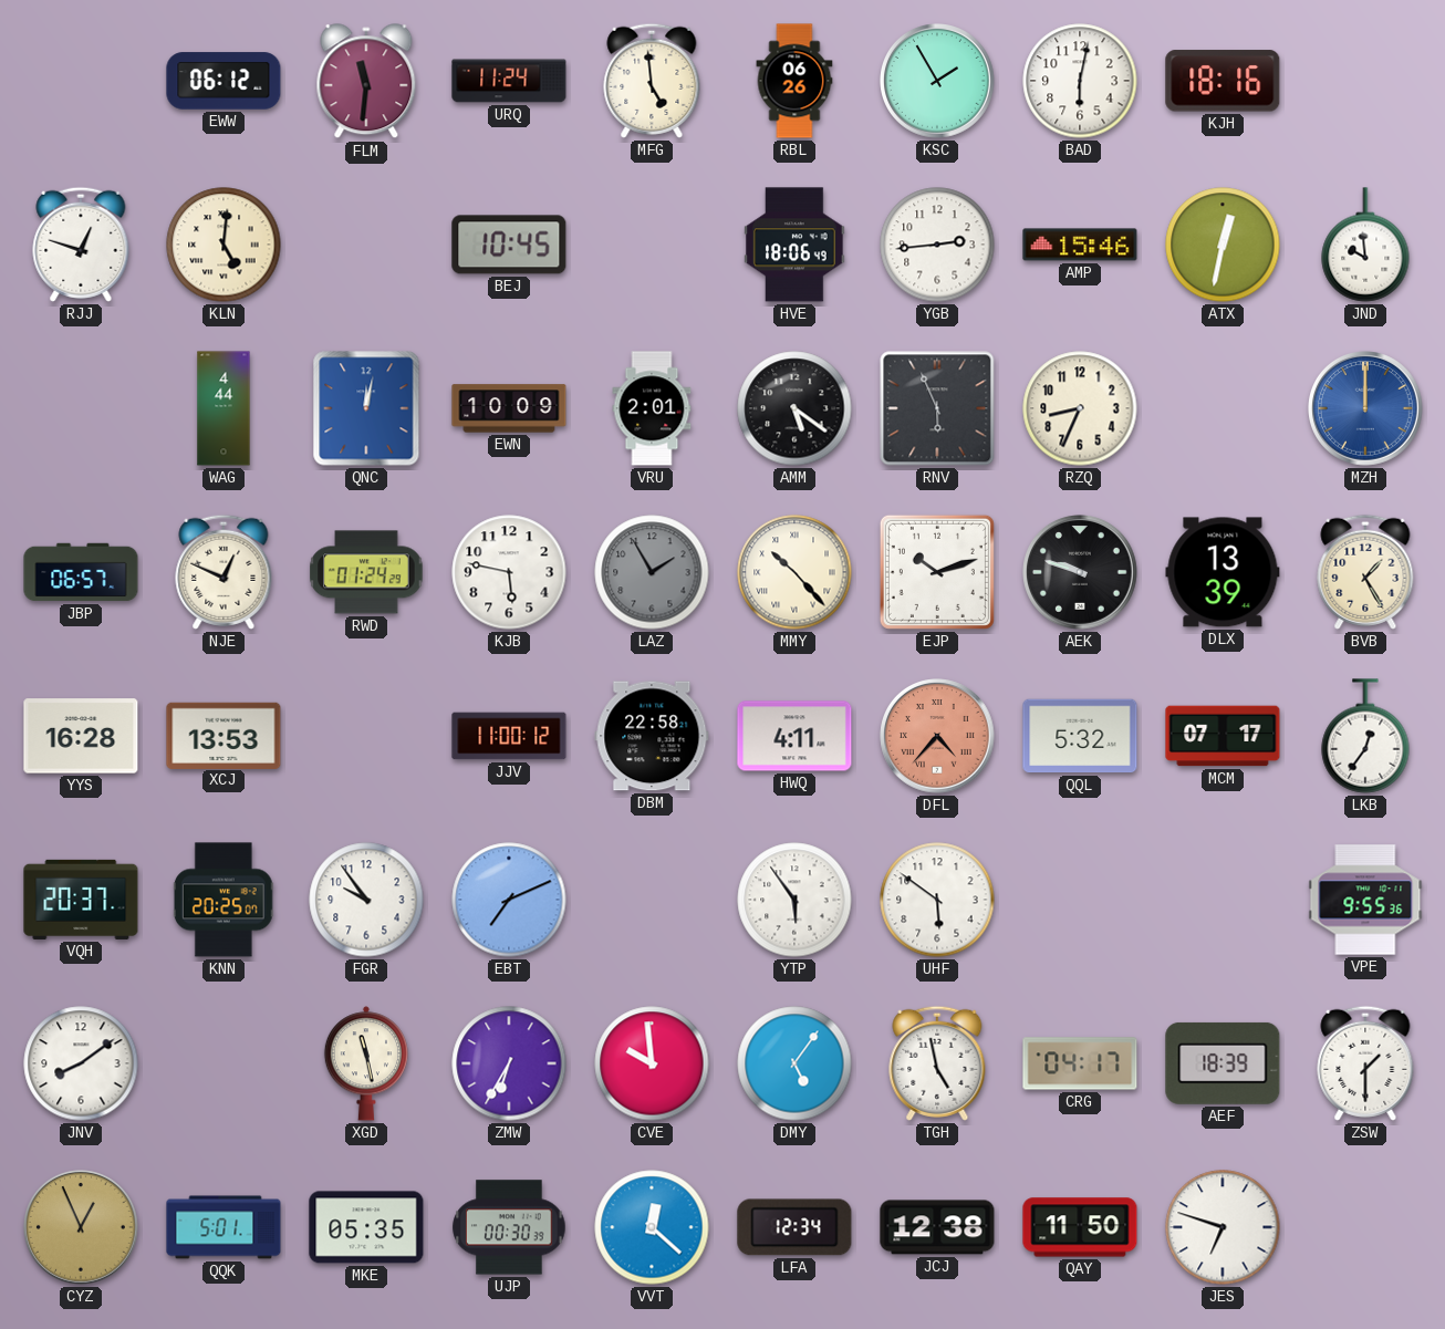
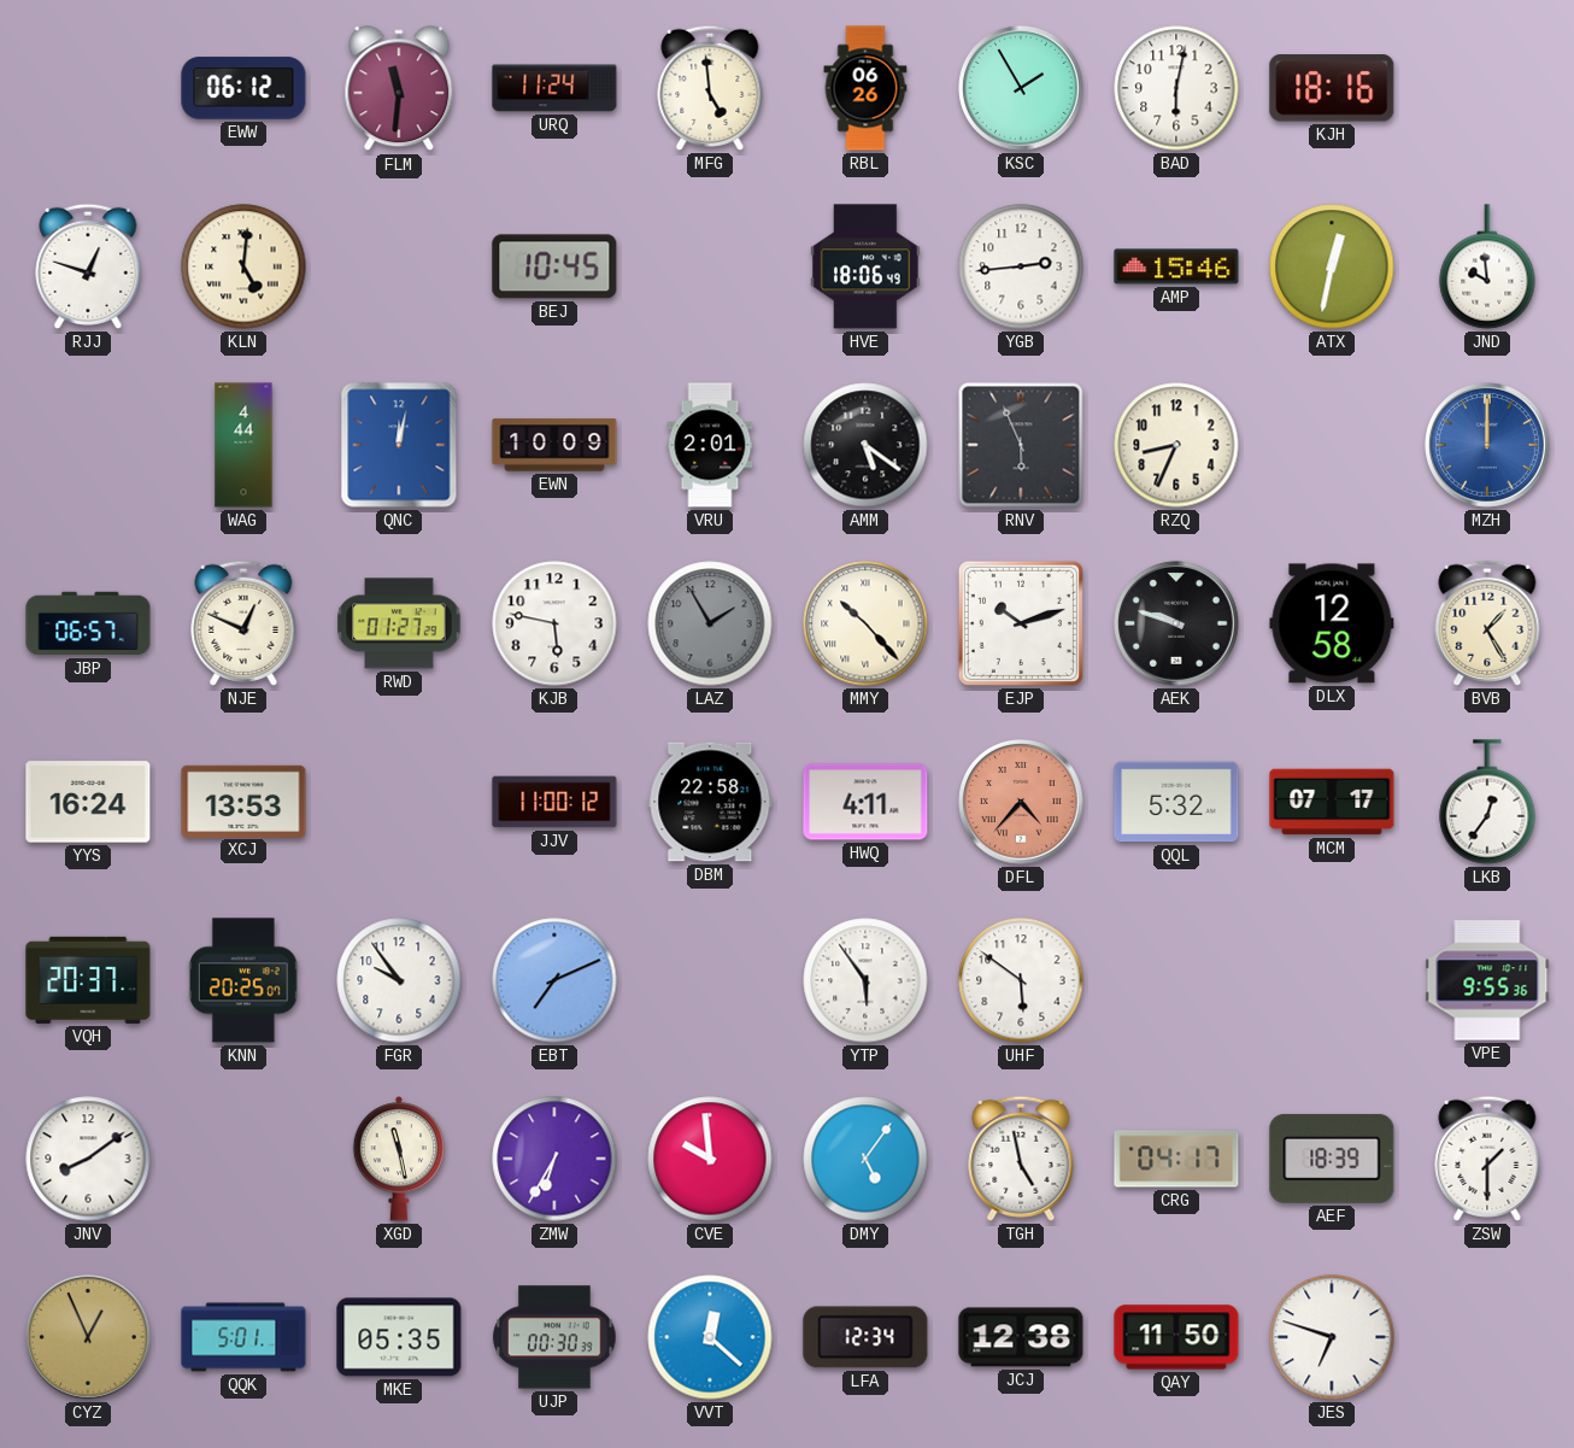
RWD: 01:24 -> 01:27 (399, 623)
DLX: 13:39 -> 12:58 (1332, 623)
YYS: 16:28 -> 16:24 (88, 802)
